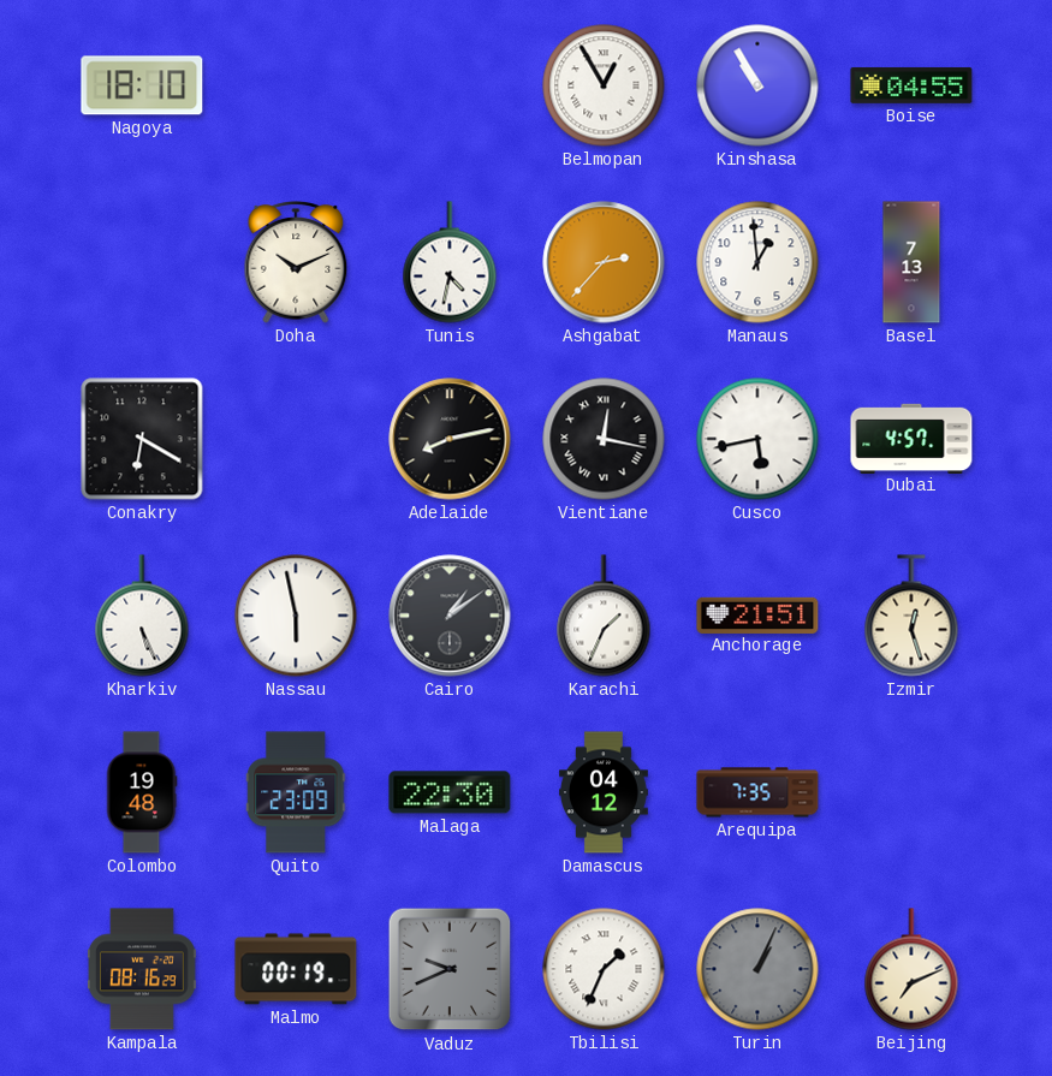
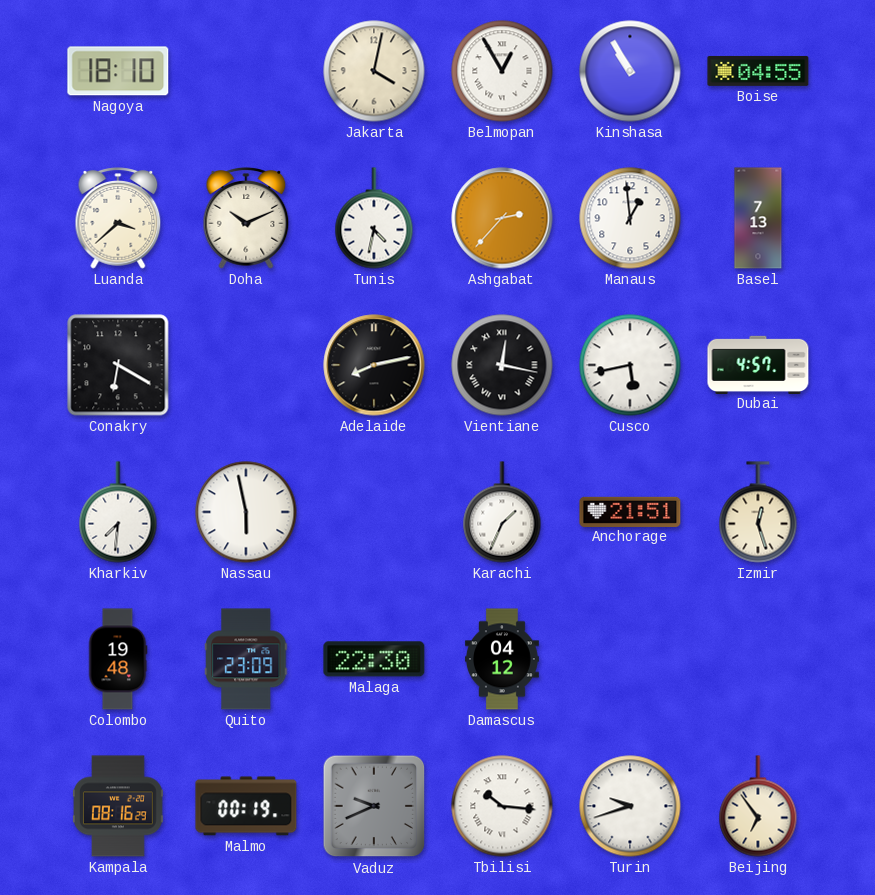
Jakarta: none -> 4:02 (374, 71)
Luanda: none -> 3:38 (118, 218)
Kharkiv: 5:26 -> 7:31 (118, 512)
Cairo: 1:09 -> none (450, 616)
Arequipa: 7:35 -> none (757, 792)
Tbilisi: 1:34 -> 10:16 (502, 806)
Turin: 1:04 -> 9:42 (630, 806)
Turin dial: grey -> white (630, 806)
Beijing: 7:11 -> 6:54 (758, 806)
